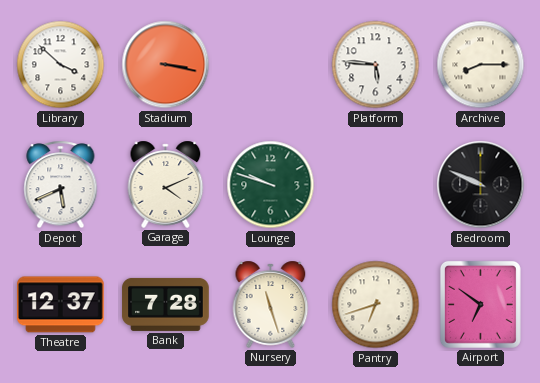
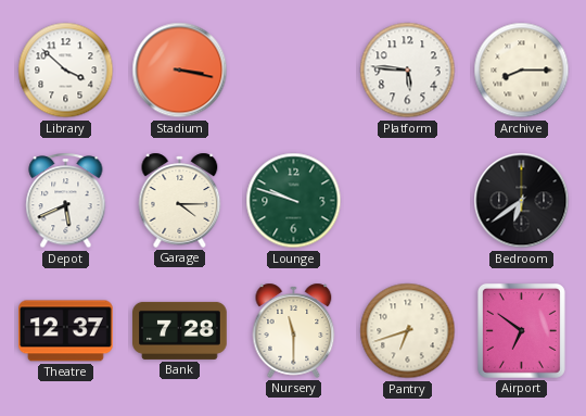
Garage: 4:11 -> 4:15 (180, 200)
Bedroom: 9:49 -> 6:39 (522, 201)
Nursery: 11:27 -> 11:30 (294, 330)
